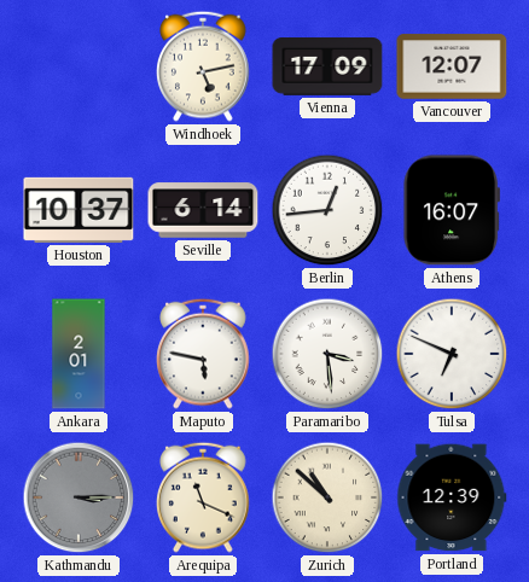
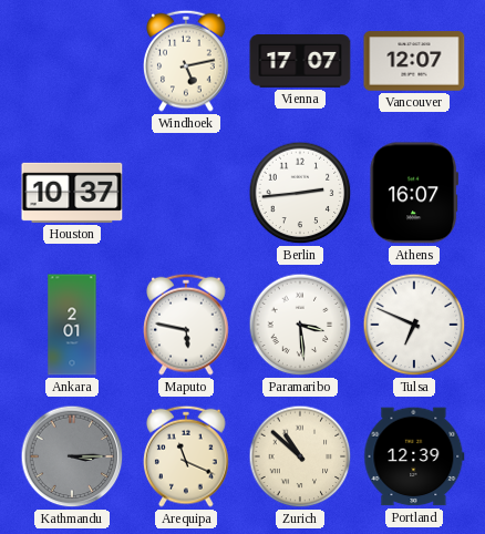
Vienna: 17:09 -> 17:07 (300, 62)
Seville: 6:14 -> none (203, 210)
Berlin: 12:44 -> 2:44 (300, 193)
